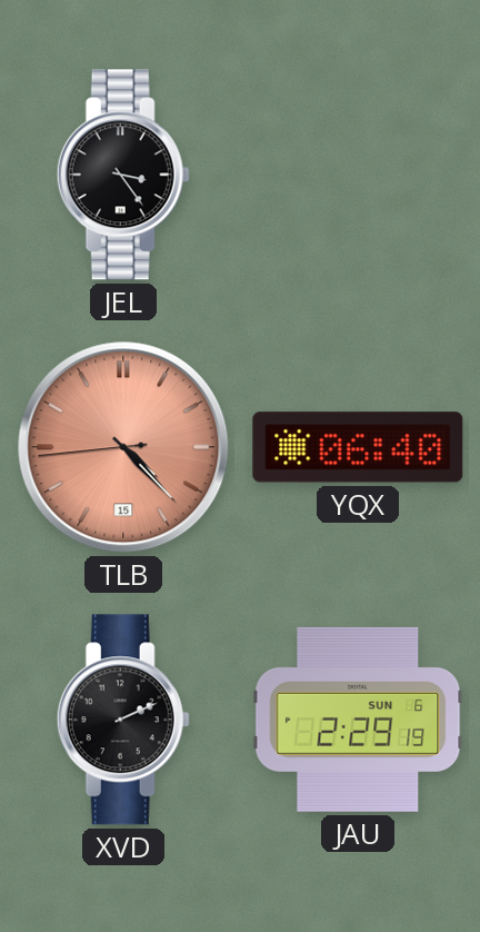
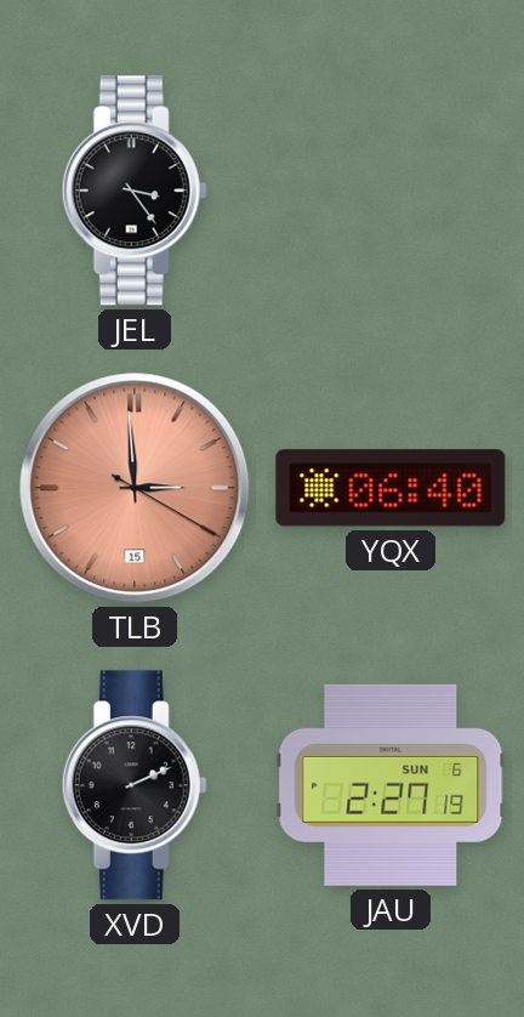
TLB: 4:22 -> 2:59 (135, 488)
JAU: 2:29 -> 2:27 (391, 785)
